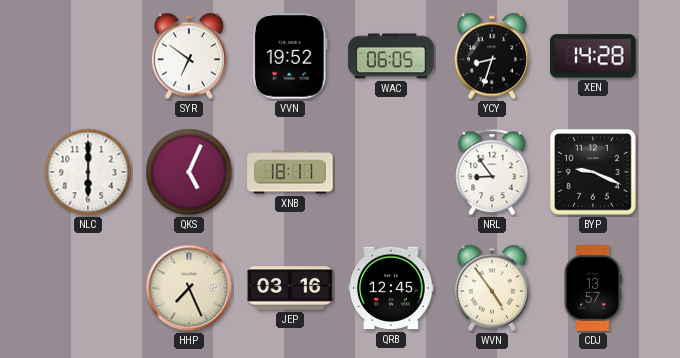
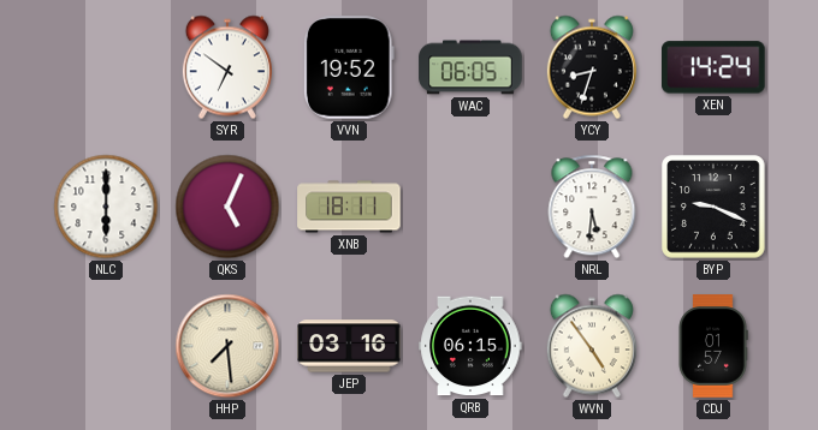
XEN: 14:28 -> 14:24 (715, 67)
NRL: 8:54 -> 5:31 (592, 207)
HHP: 7:26 -> 7:29 (227, 346)
QRB: 12:45 -> 06:15 (470, 346)
CDJ: 13:57 -> 01:57 (713, 346)
